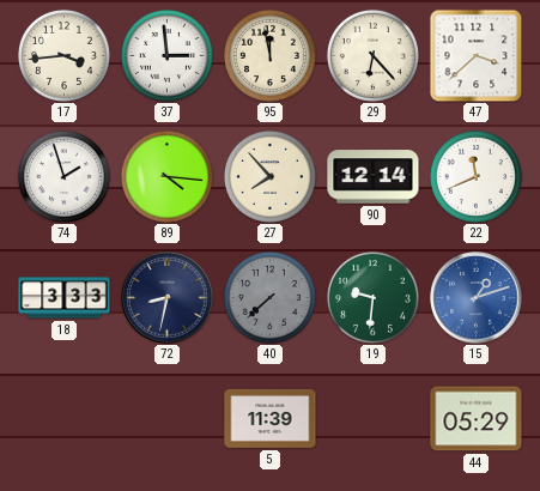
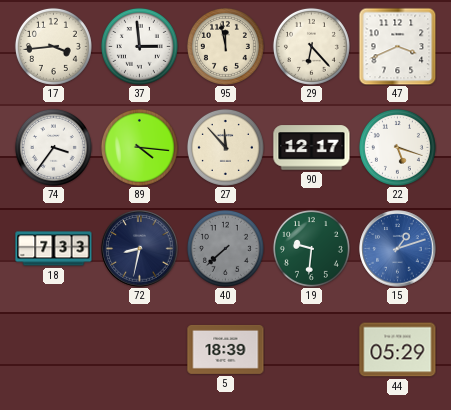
47: 3:38 -> 3:41 (397, 46)
74: 1:57 -> 3:36 (53, 147)
27: 7:53 -> 11:53 (225, 147)
90: 12:14 -> 12:17 (312, 148)
22: 11:41 -> 5:18 (397, 147)
18: 3:33 -> 7:33 (54, 249)
5: 11:39 -> 18:39 (226, 349)
